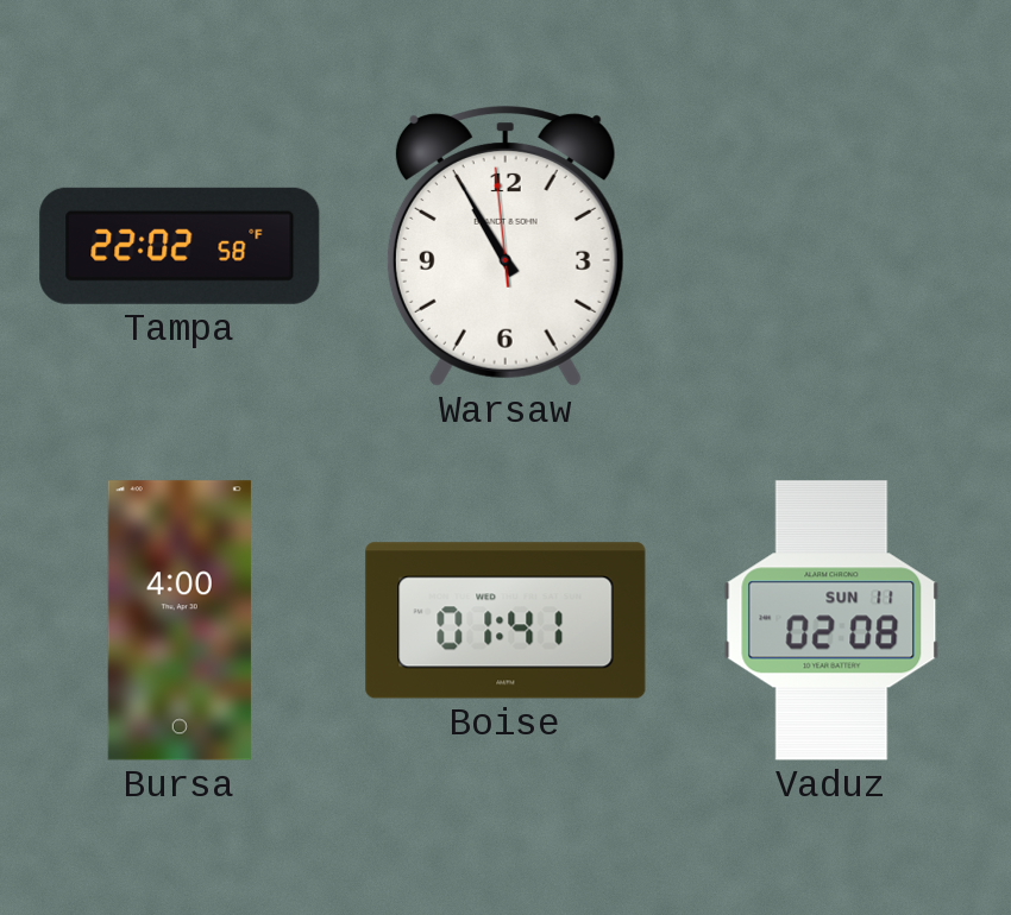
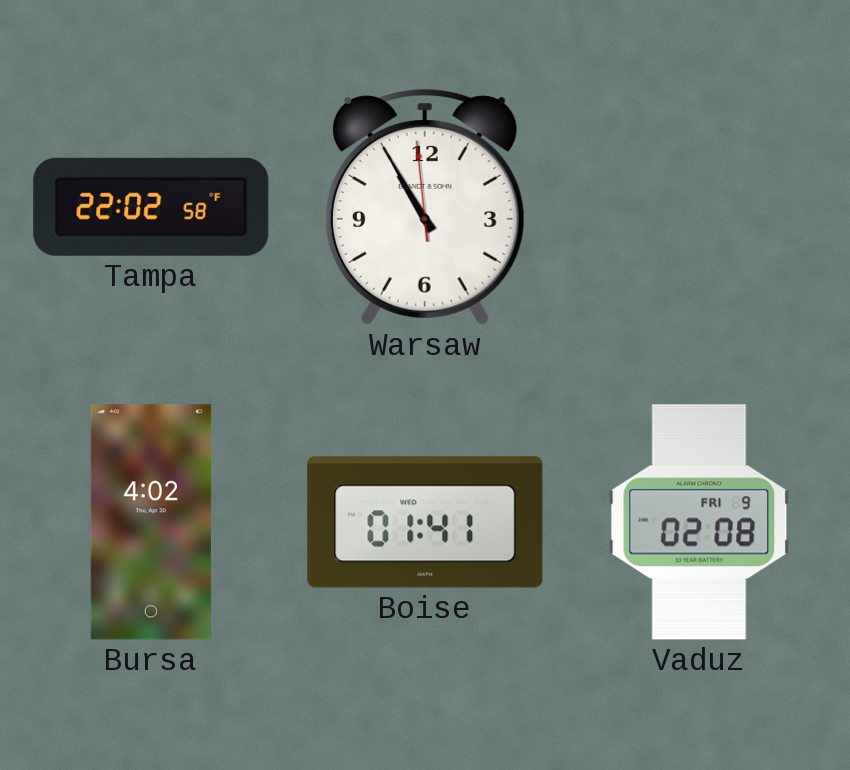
Bursa: 4:00 -> 4:02 (151, 522)
Vaduz date: SUN 11 -> FRI 9 (699, 522)
